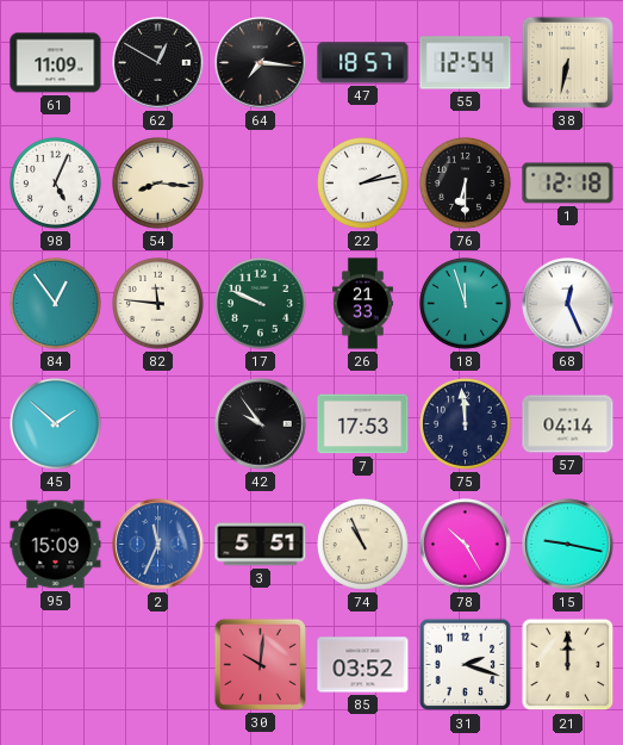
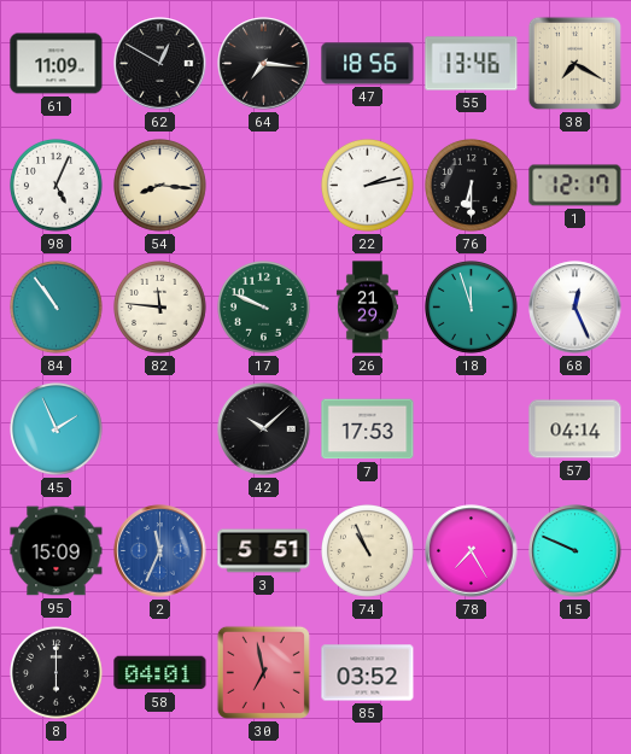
47: 18:57 -> 18:56 (368, 64)
55: 12:54 -> 13:46 (472, 64)
38: 6:32 -> 7:20 (574, 63)
1: 12:18 -> 12:17 (576, 186)
84: 12:54 -> 10:54 (57, 308)
26: 21:33 -> 21:29 (367, 308)
45: 1:52 -> 1:56 (57, 429)
42: 9:54 -> 10:08 (264, 429)
75: 11:59 -> none (466, 424)
78: 10:25 -> 7:25 (472, 551)
15: 9:17 -> 9:49 (576, 551)
8: none -> 6:00 (57, 673)
58: none -> 04:01 (160, 673)
30: 10:01 -> 6:58 (263, 672)
31: 2:18 -> none (466, 665)
21: 12:00 -> none (568, 665)
